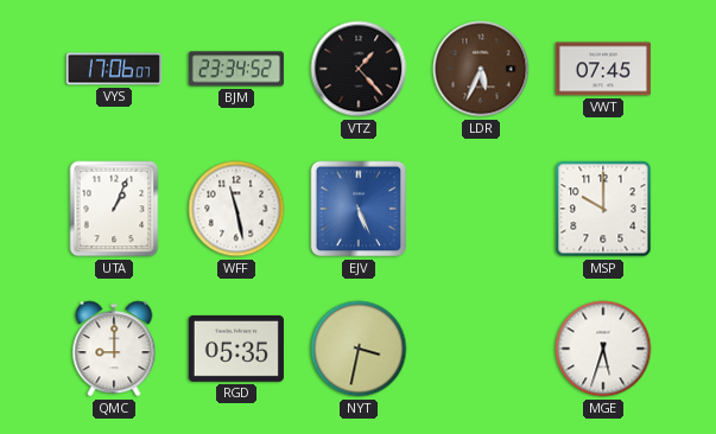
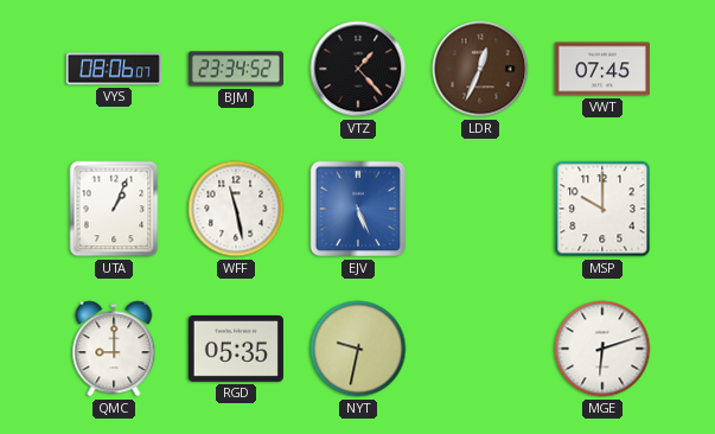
VYS: 17:06 -> 08:06 (114, 69)
LDR: 5:34 -> 12:34 (480, 69)
NYT: 3:32 -> 9:32 (358, 349)
MGE: 5:33 -> 6:12 (602, 349)
